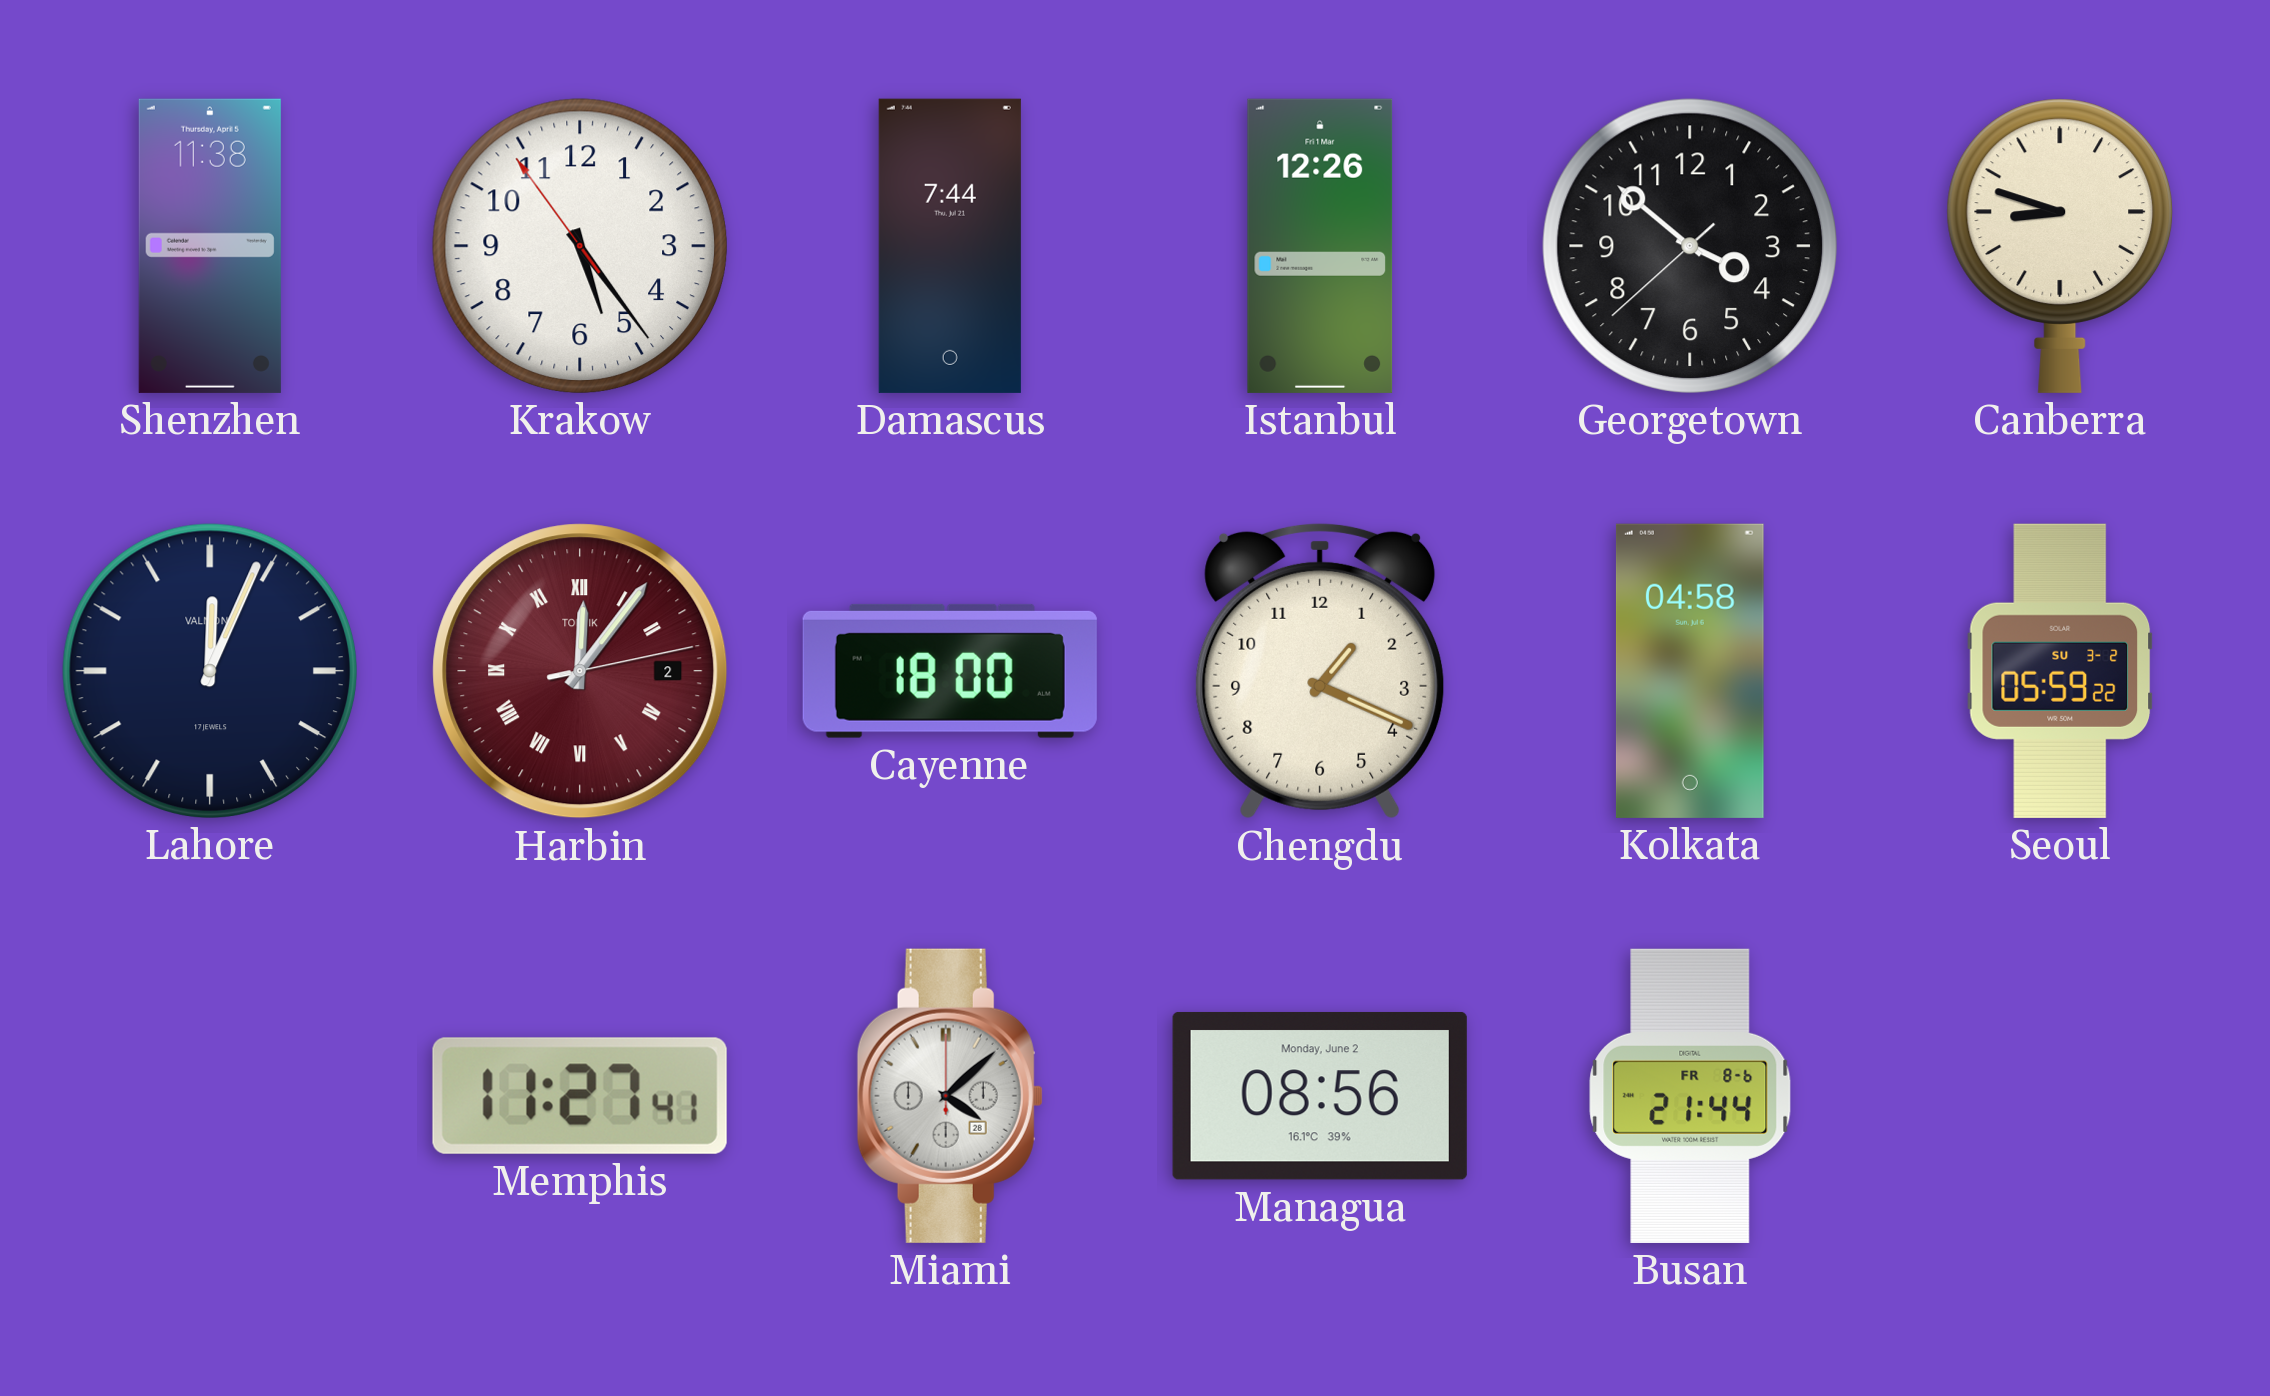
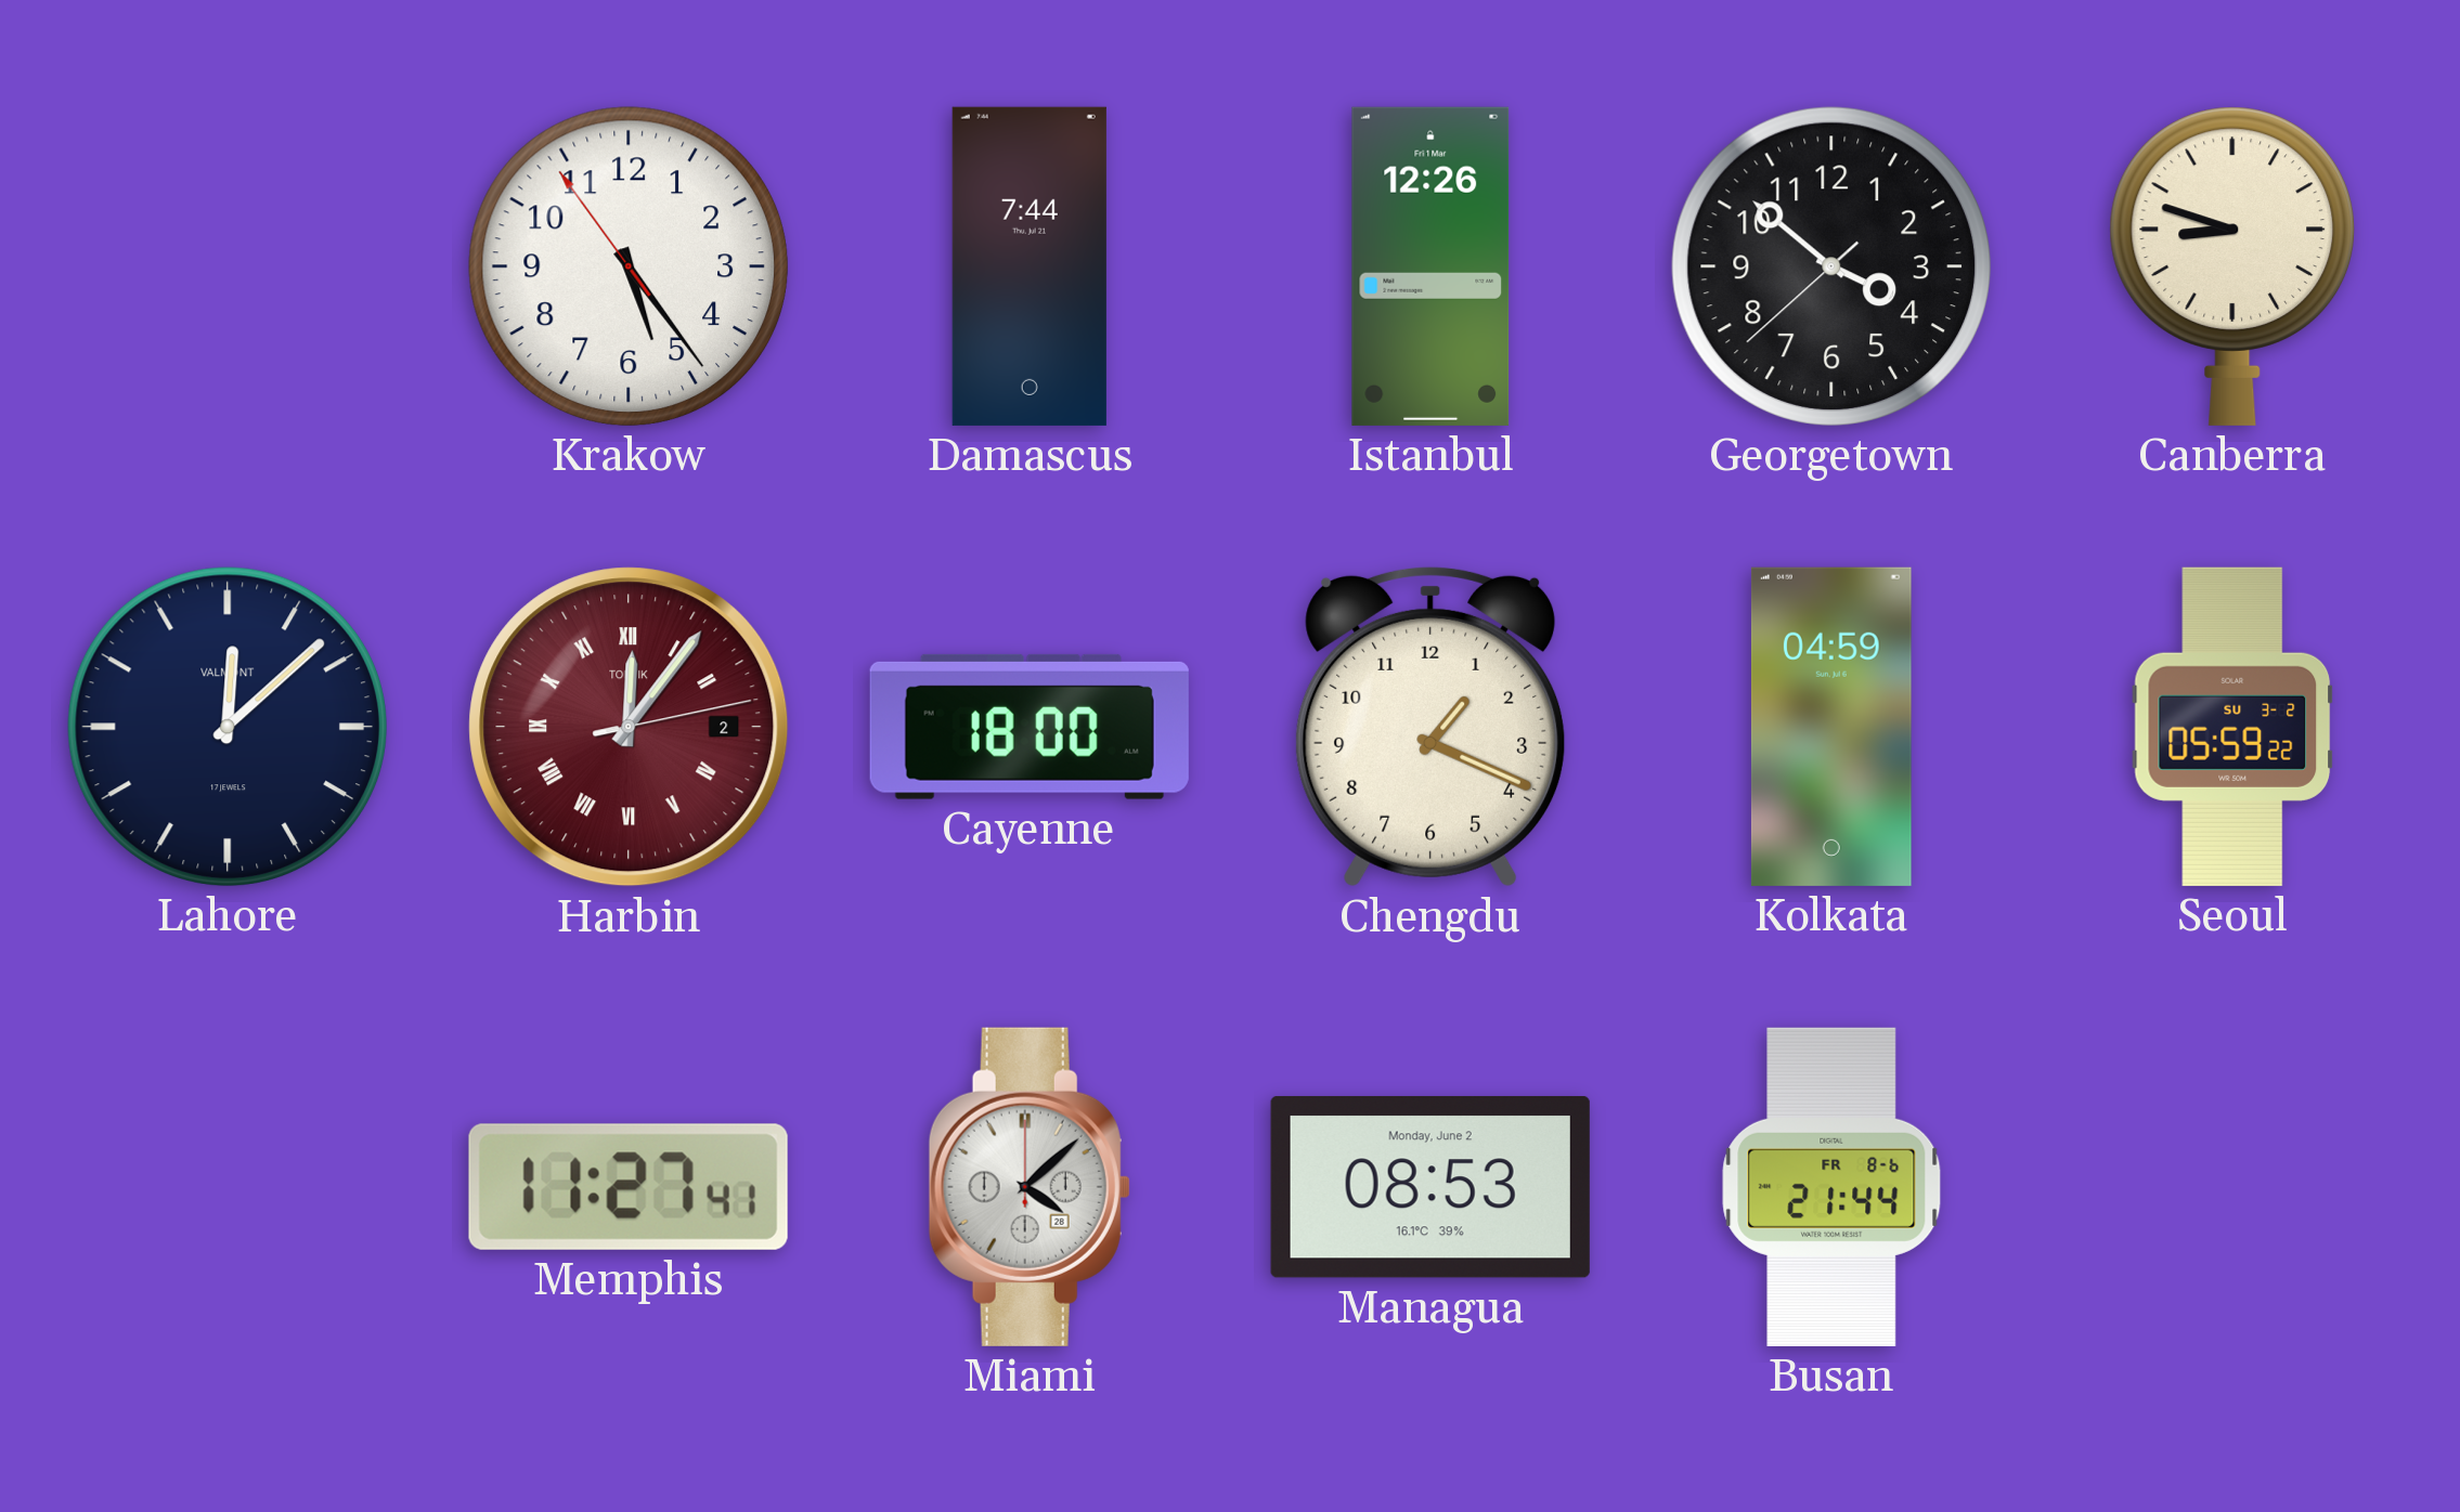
Shenzhen: 11:38 -> none (210, 246)
Lahore: 12:04 -> 12:08 (228, 727)
Kolkata: 04:58 -> 04:59 (1831, 727)
Managua: 08:56 -> 08:53 (1430, 1187)
